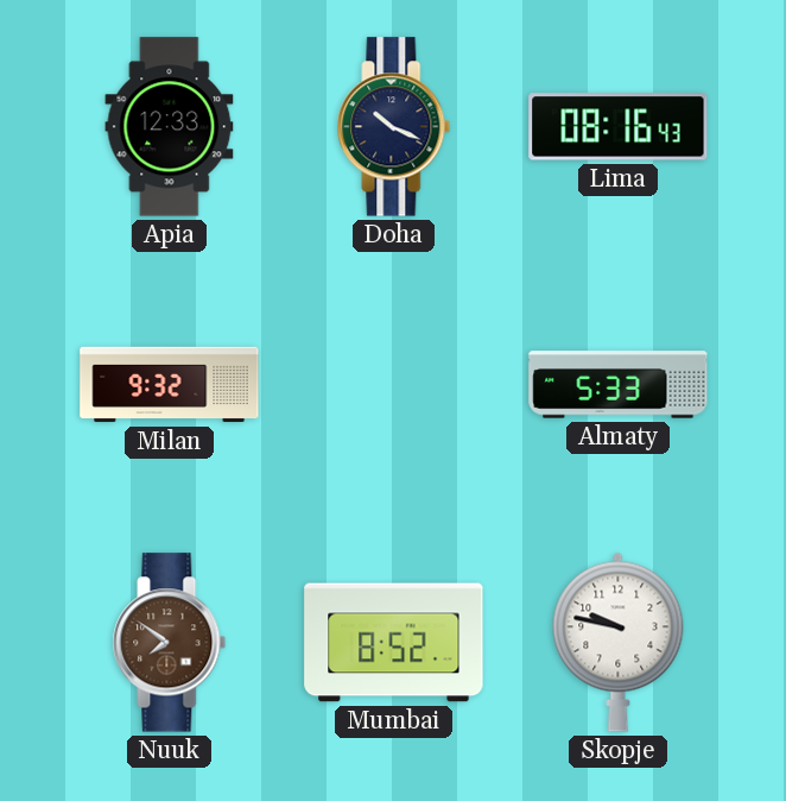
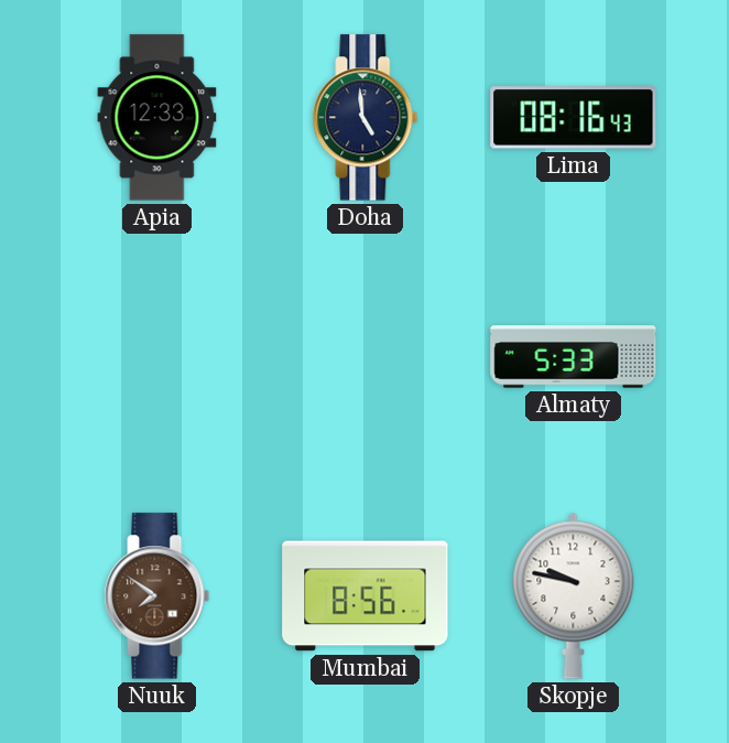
Doha: 10:19 -> 4:59 (366, 118)
Milan: 9:32 -> none (170, 385)
Mumbai: 8:52 -> 8:56 (366, 596)
